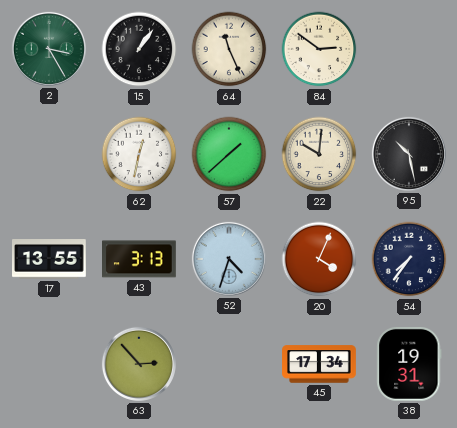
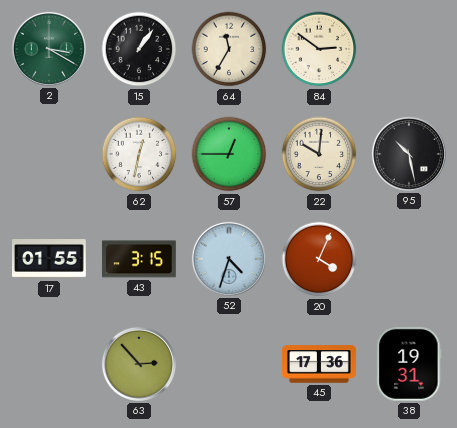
2: 3:25 -> 3:20 (49, 49)
64: 11:26 -> 11:35 (229, 49)
57: 1:38 -> 12:45 (229, 154)
17: 13:55 -> 01:55 (50, 260)
43: 3:13 -> 3:15 (140, 259)
54: 7:36 -> none (409, 259)
45: 17:34 -> 17:36 (319, 364)
